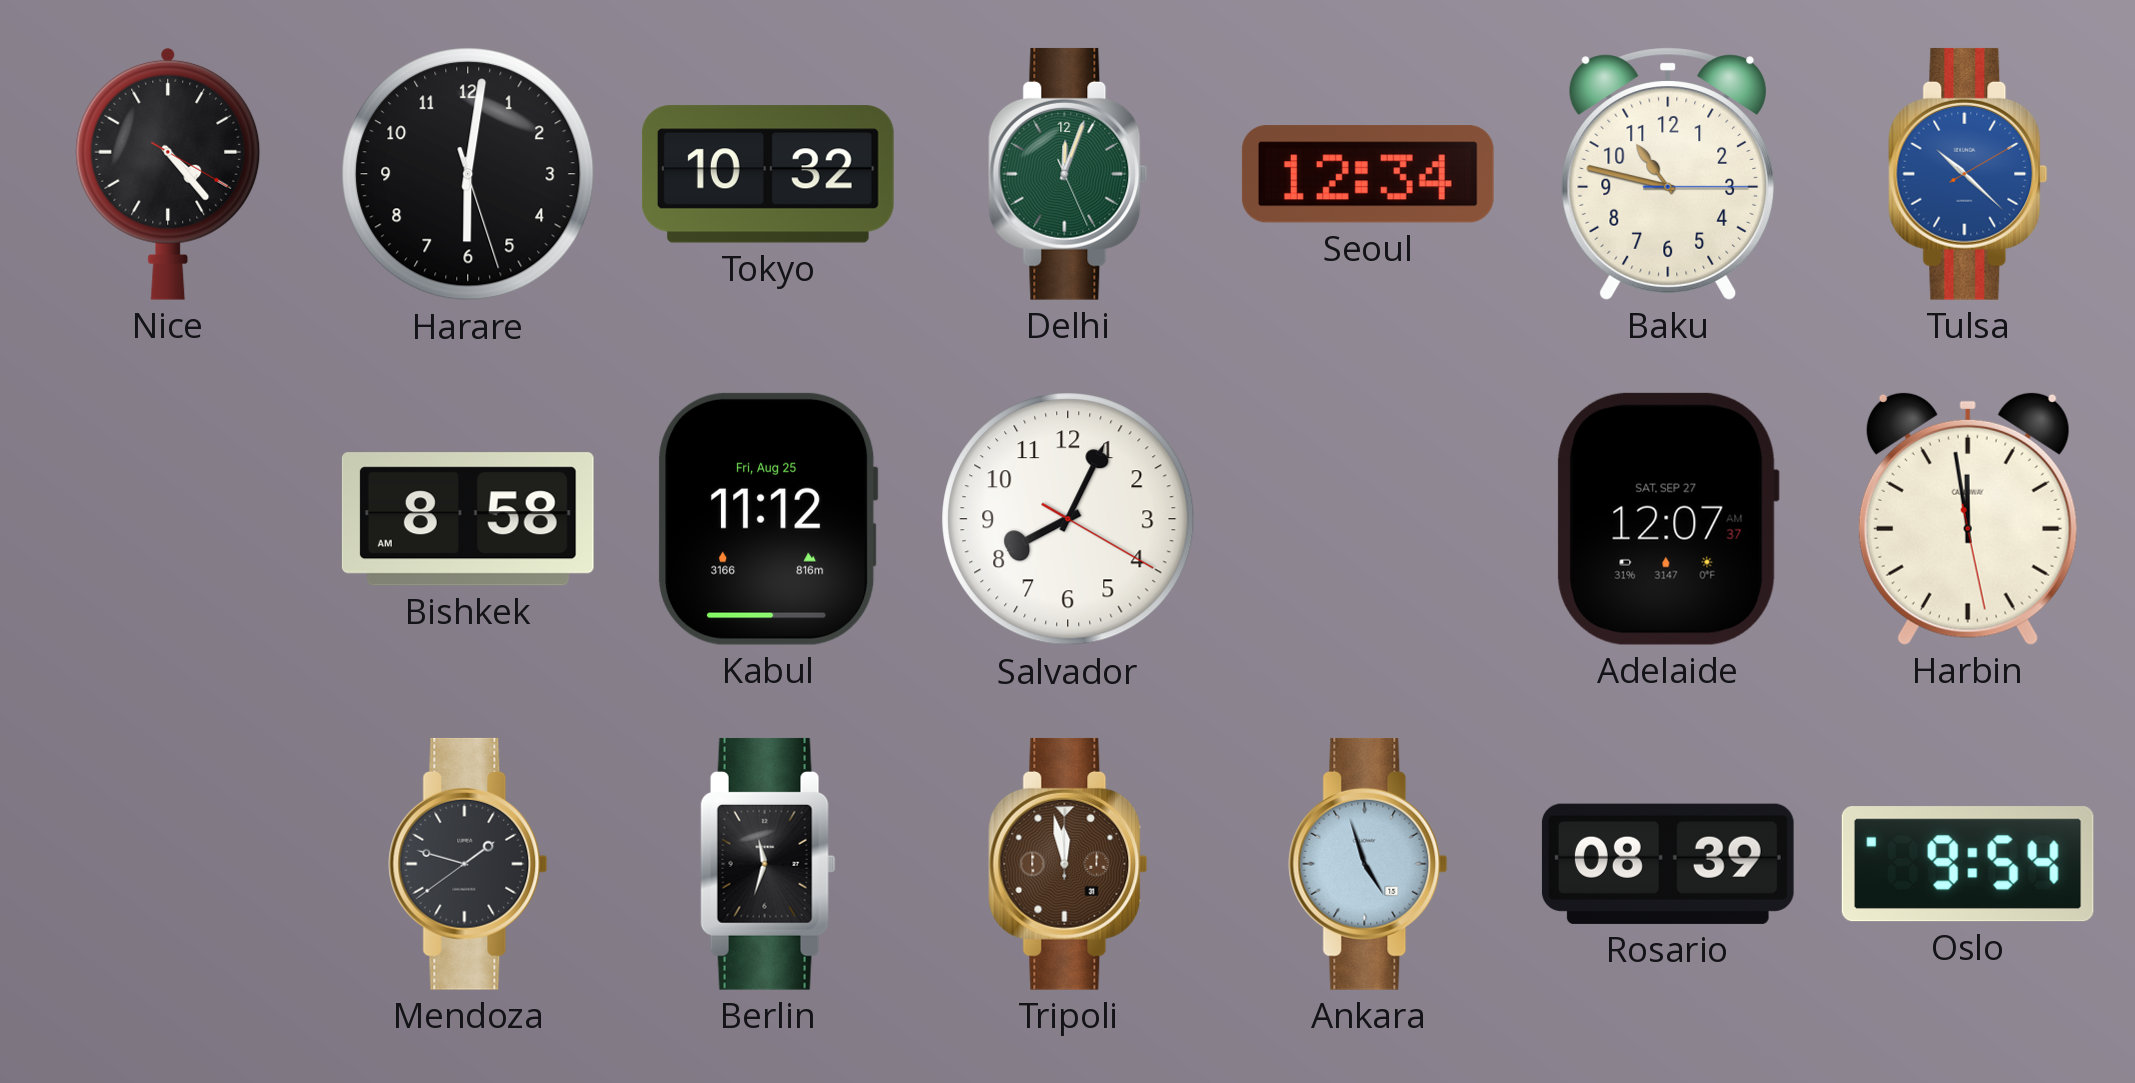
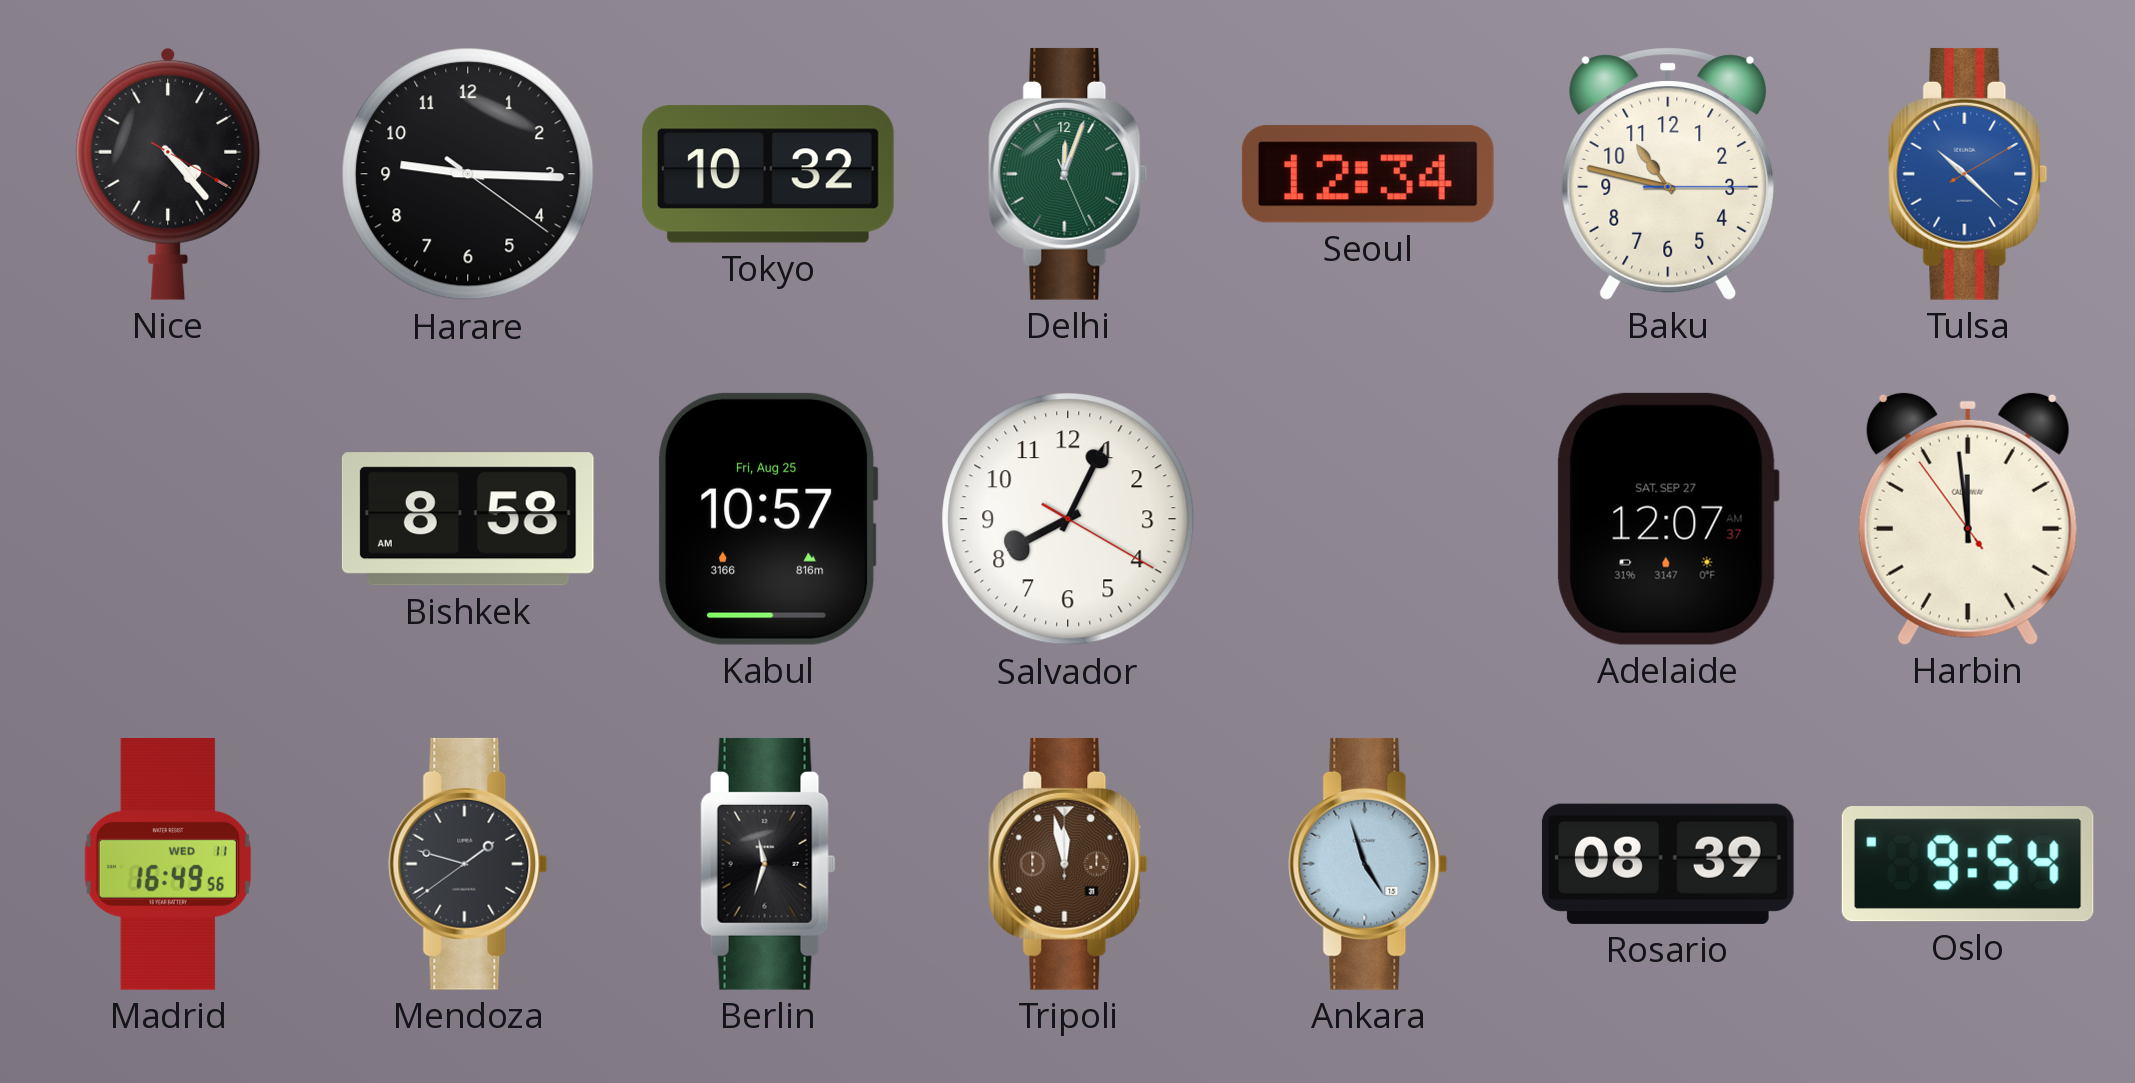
Harare: 6:01 -> 9:15 (468, 174)
Kabul: 11:12 -> 10:57 (769, 519)
Harbin: 11:58:28 -> 11:58:54 (1968, 518)
Madrid: none -> 16:49 (168, 864)
